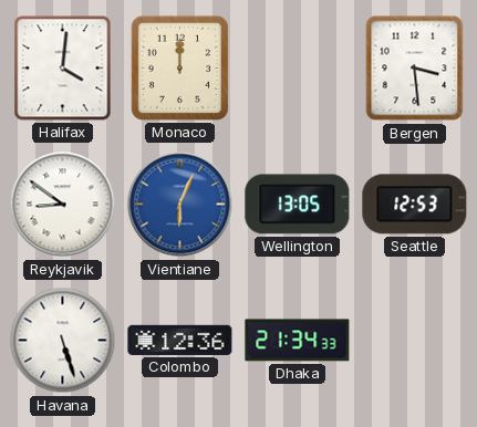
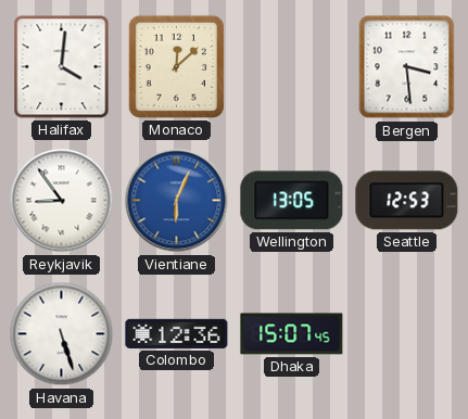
Monaco: 12:00 -> 12:08 (176, 66)
Reykjavik: 8:51 -> 8:54 (62, 201)
Dhaka: 21:34 -> 15:07 (292, 334)
